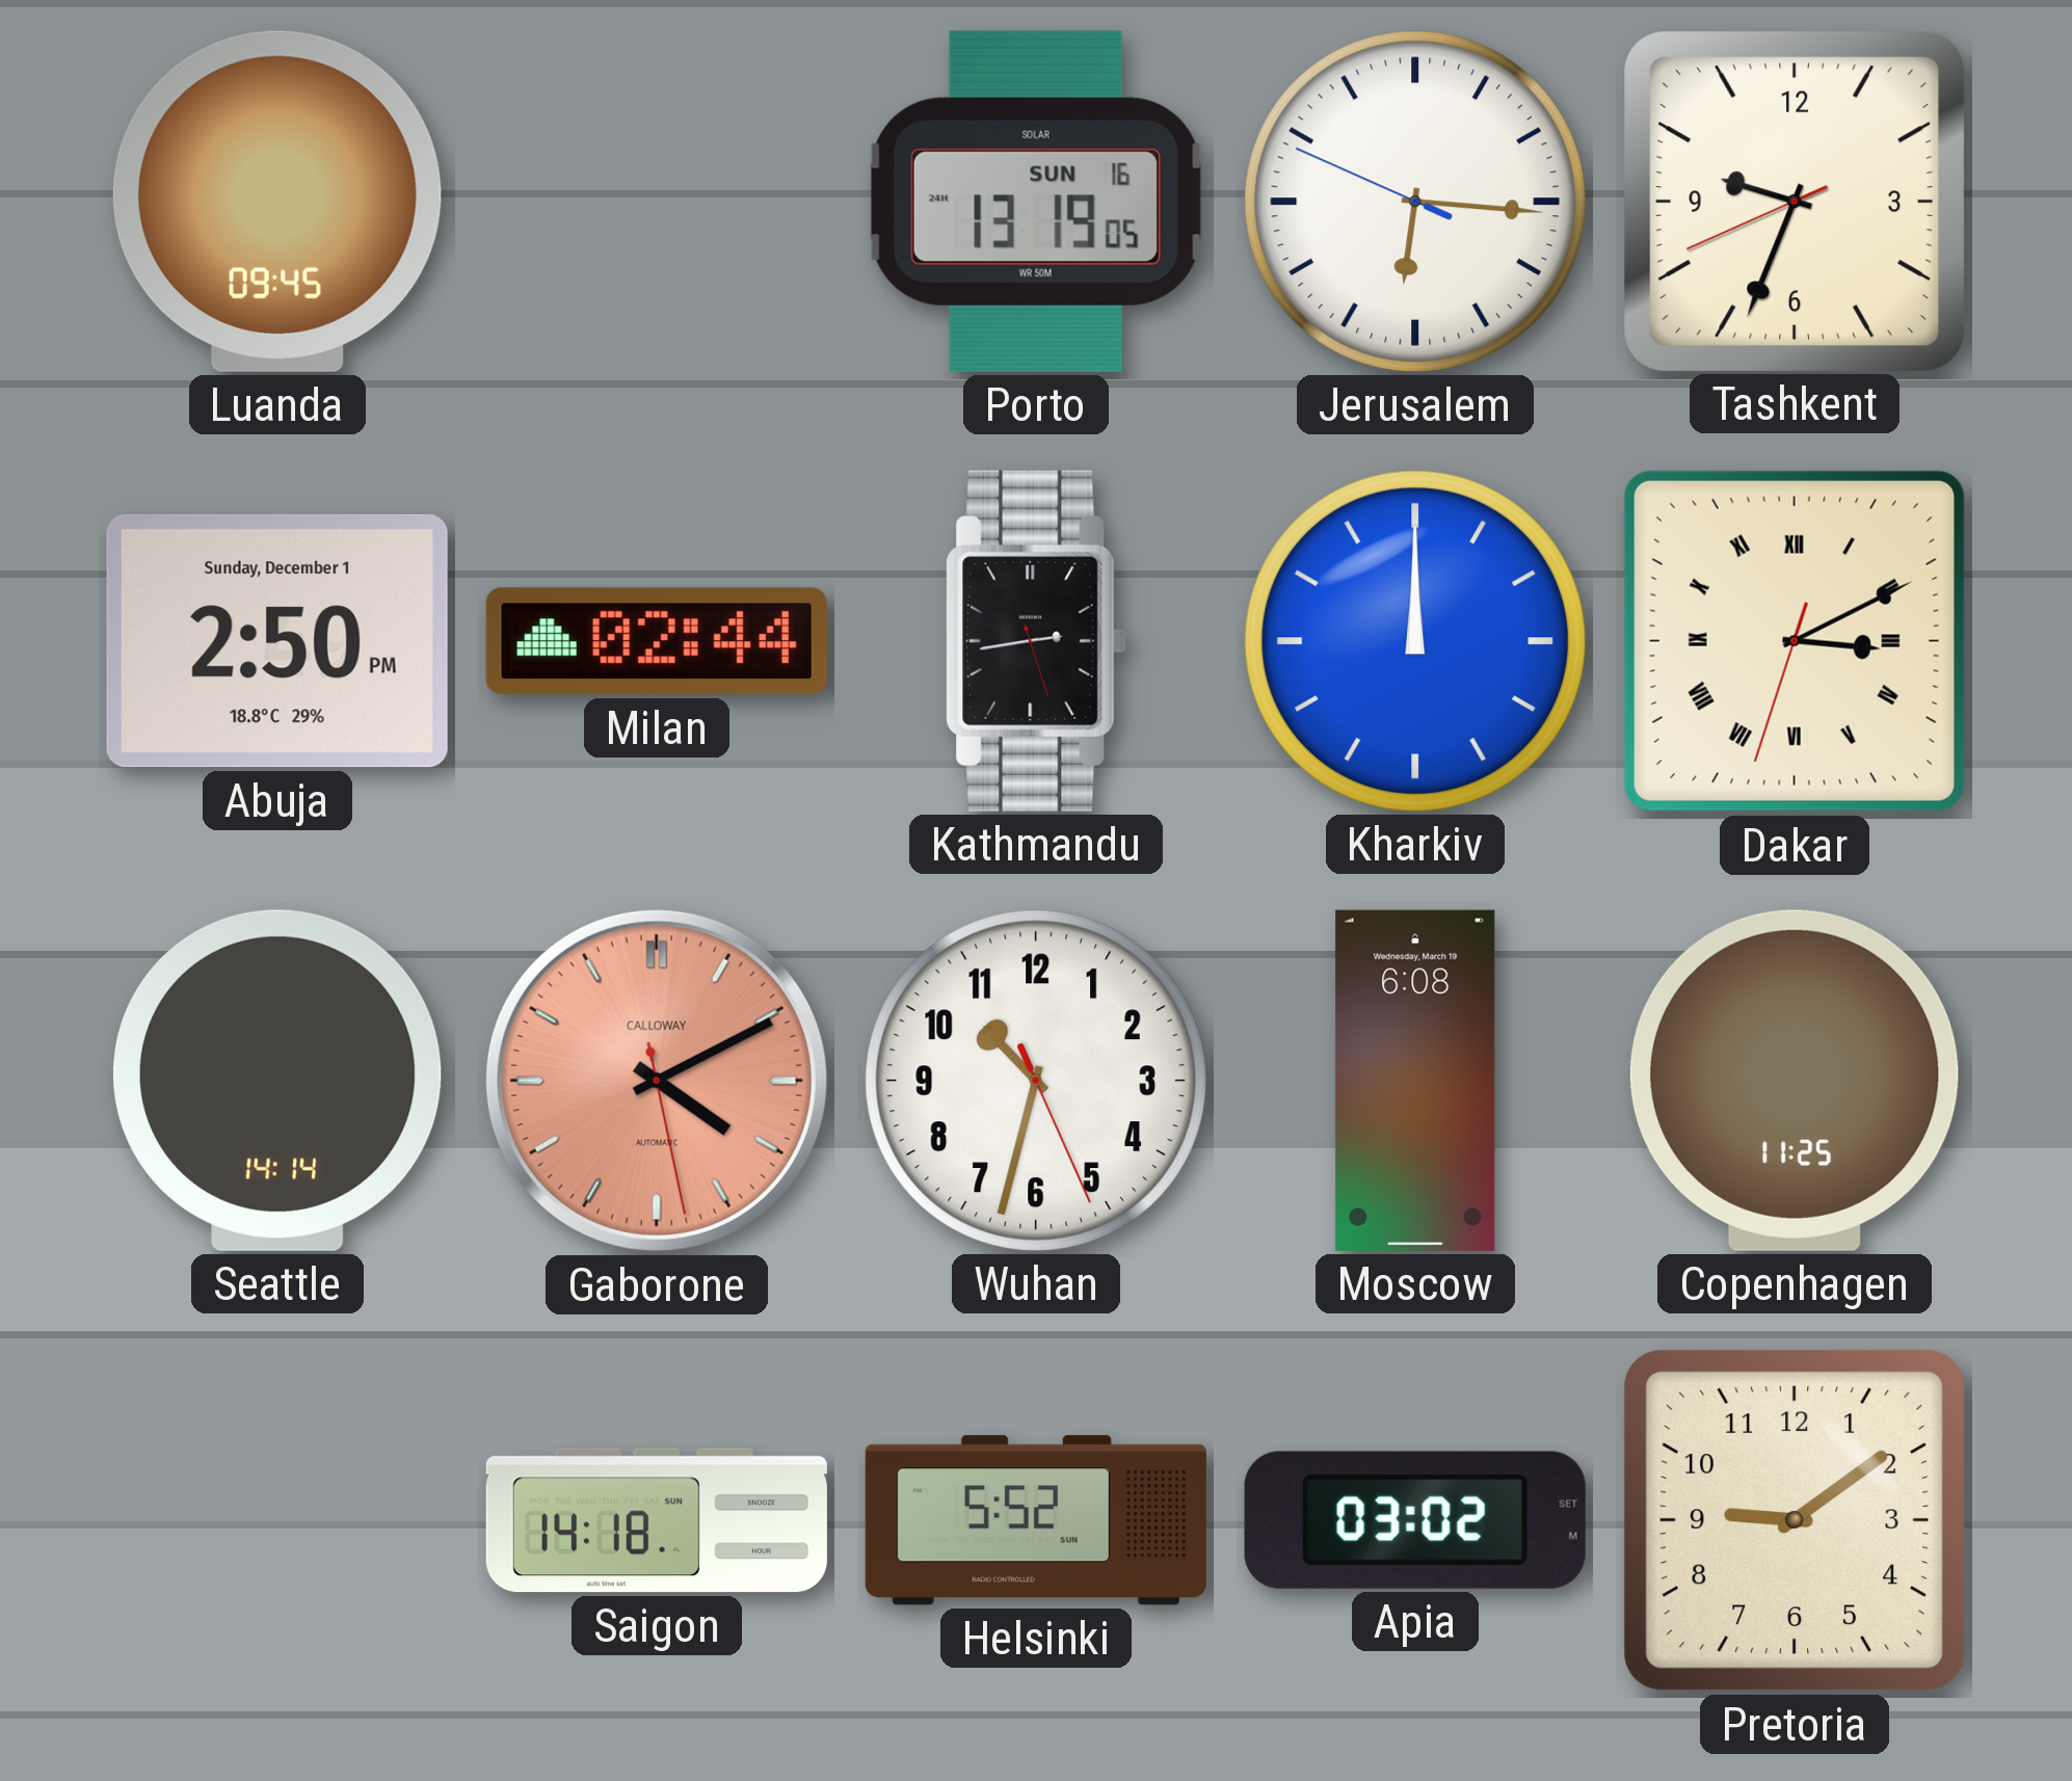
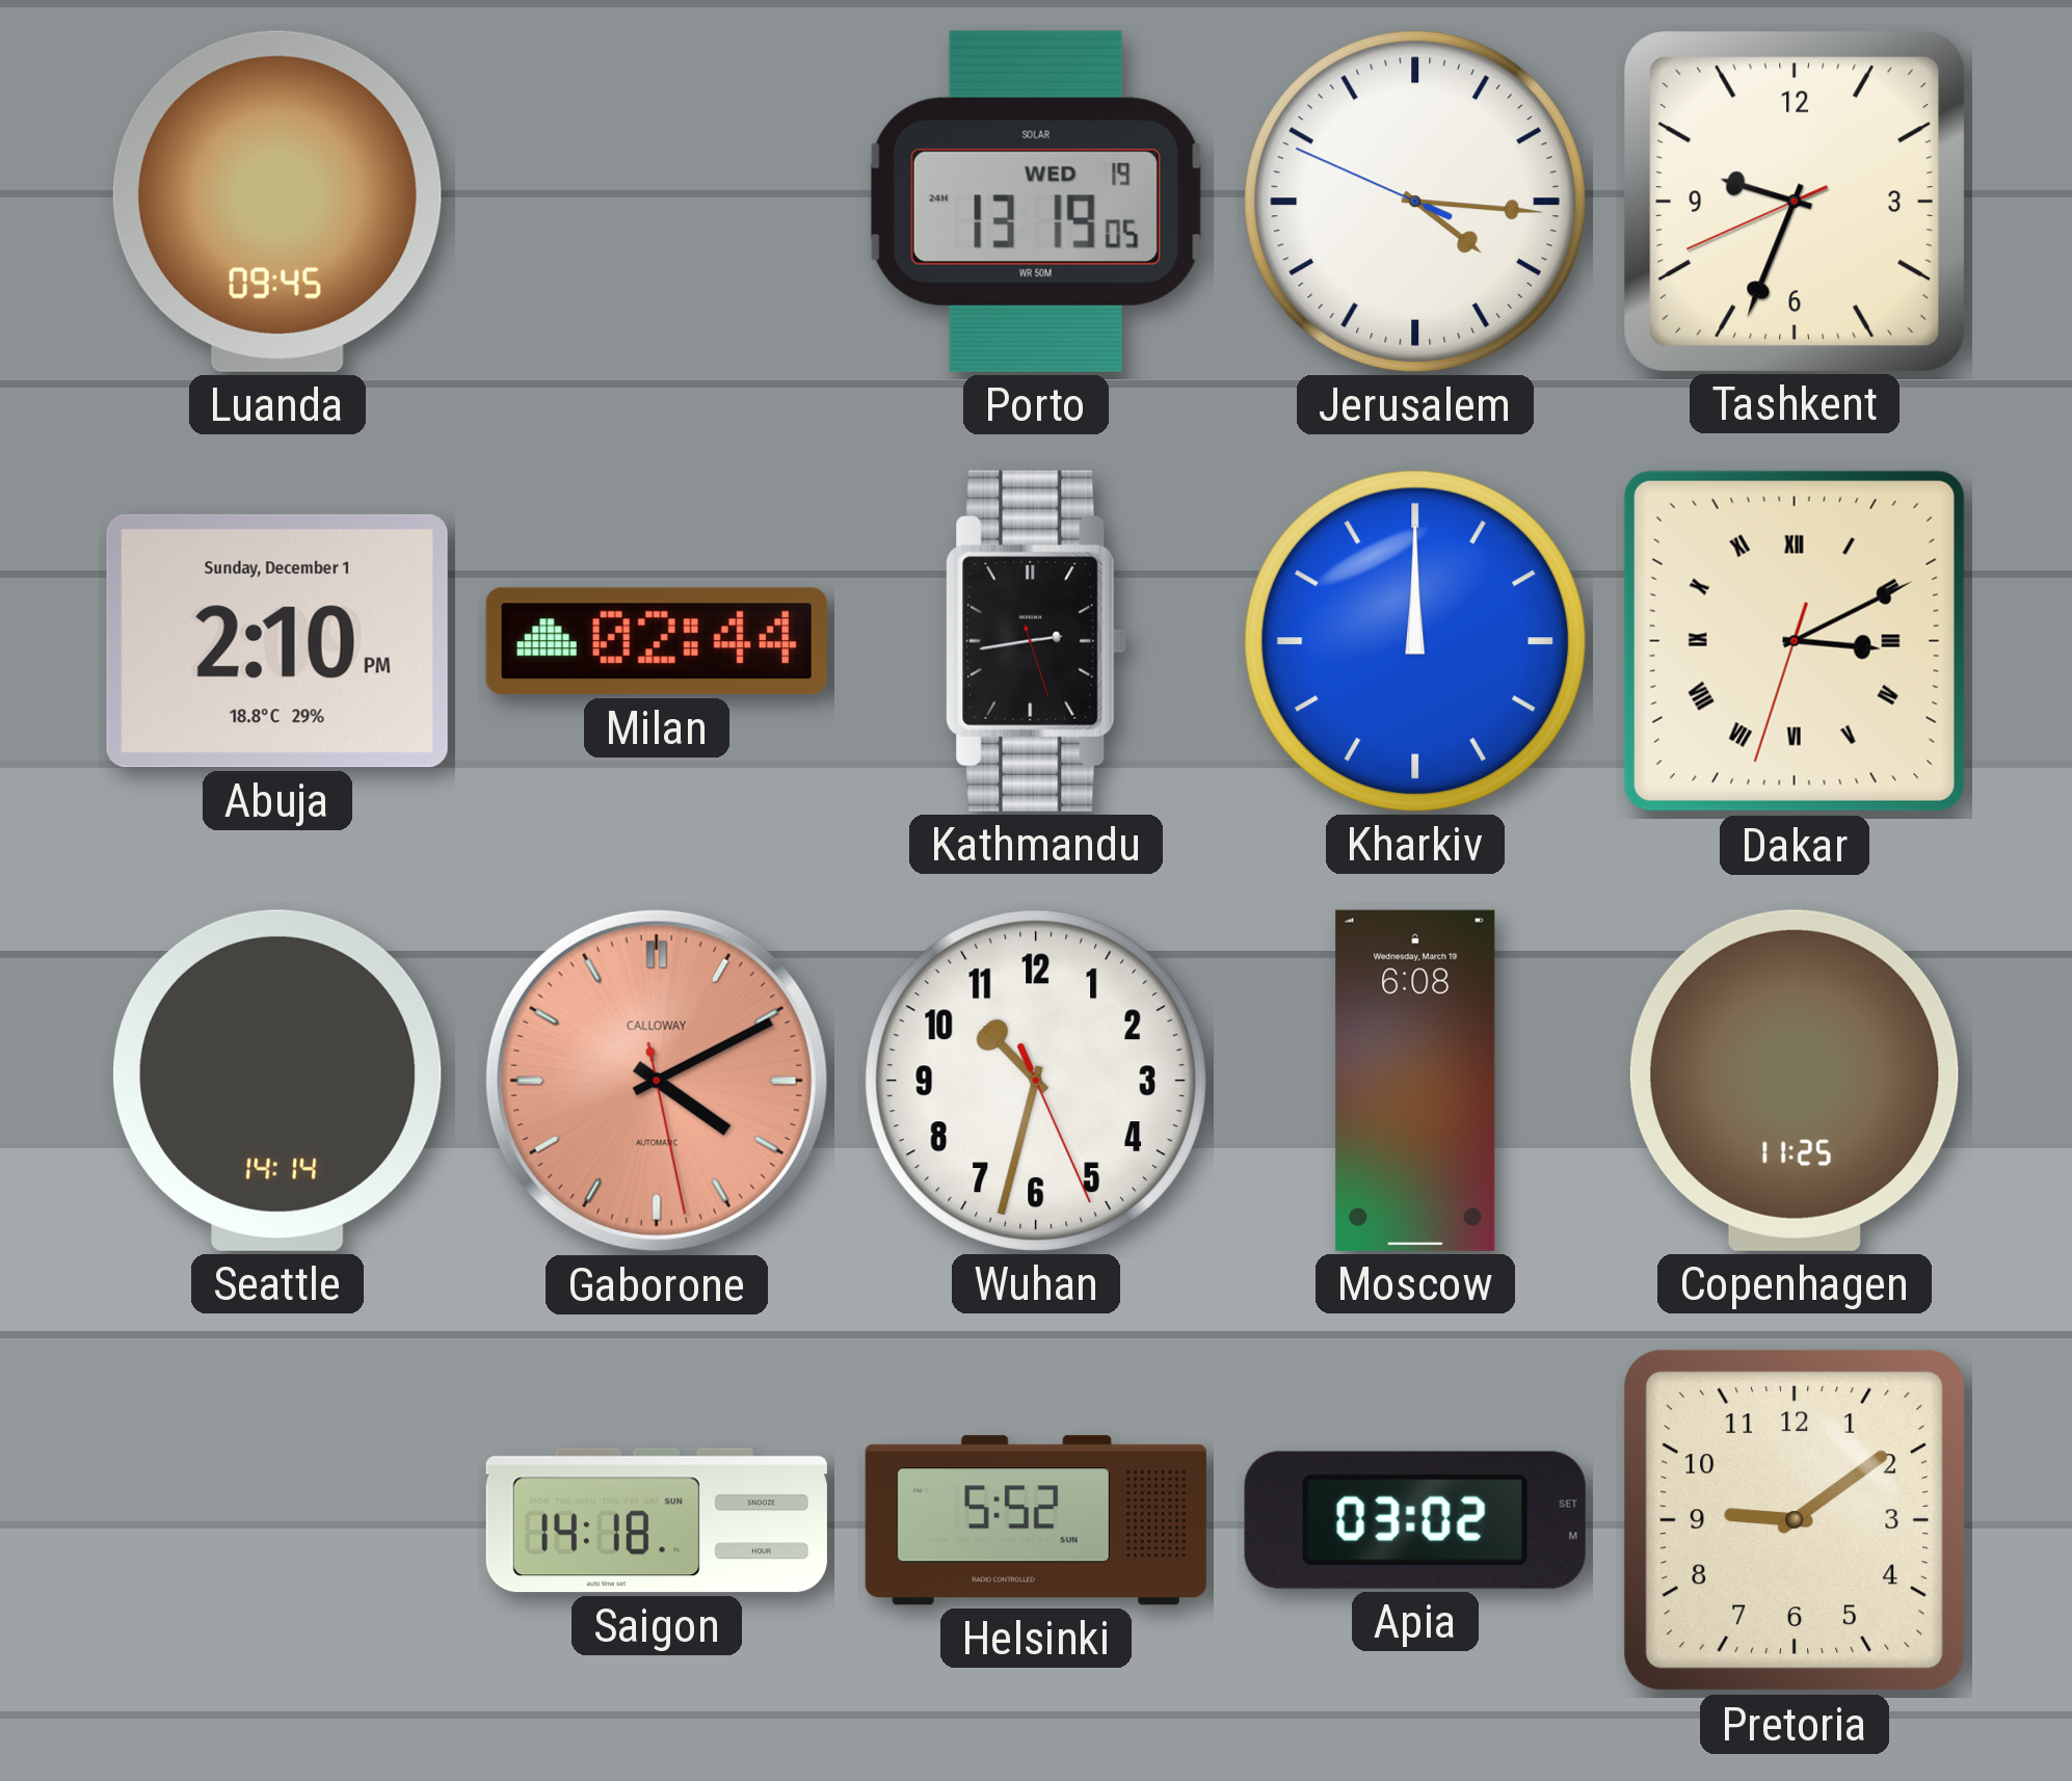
Porto date: SUN 16 -> WED 19 (1036, 202)
Jerusalem: 6:15 -> 4:15 (1415, 202)
Abuja: 2:50 -> 2:10 (277, 641)
